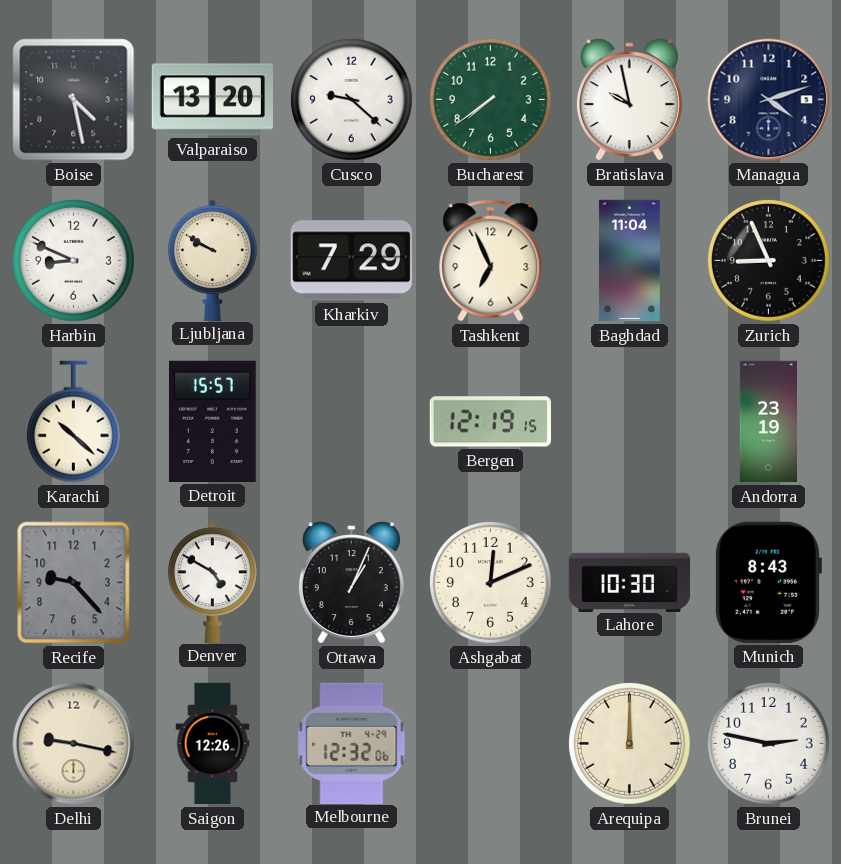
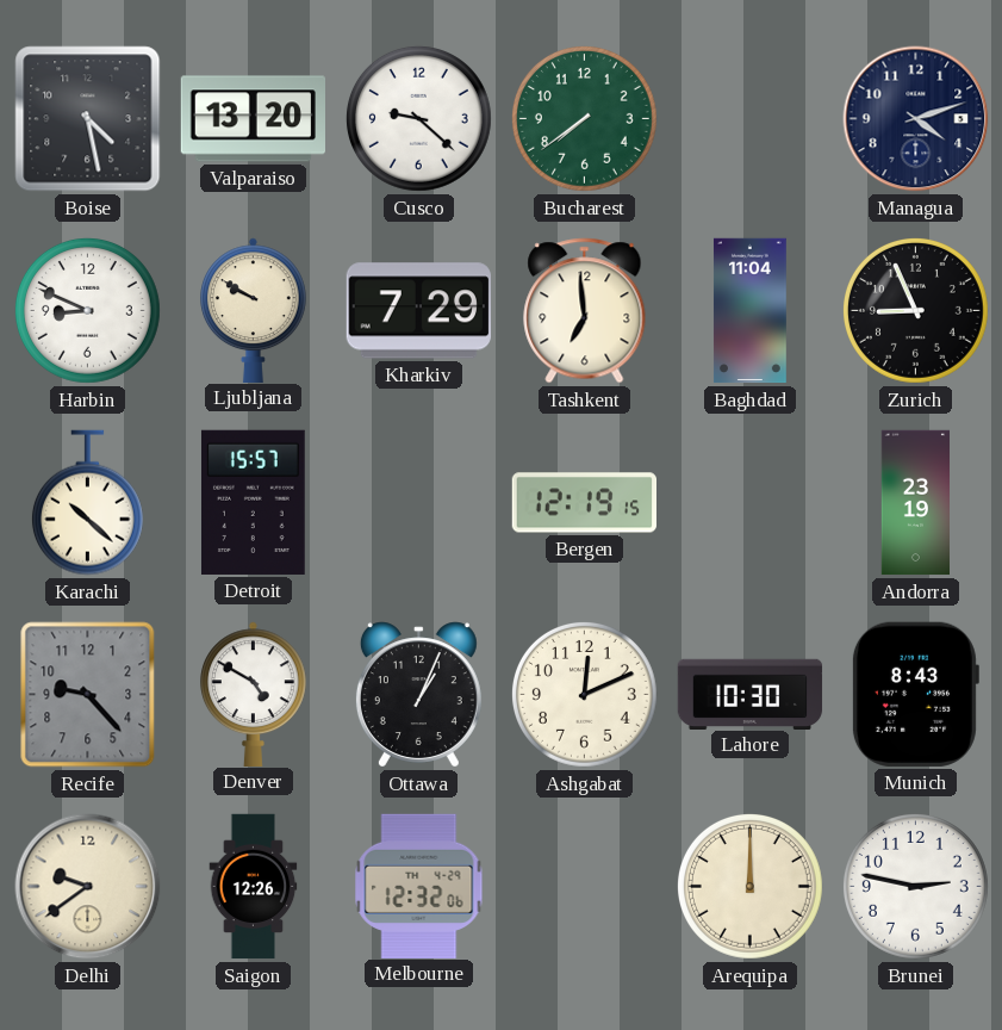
Bratislava: 9:58 -> none (629, 100)
Tashkent: 6:56 -> 6:59 (585, 311)
Delhi: 9:17 -> 9:39 (88, 887)
